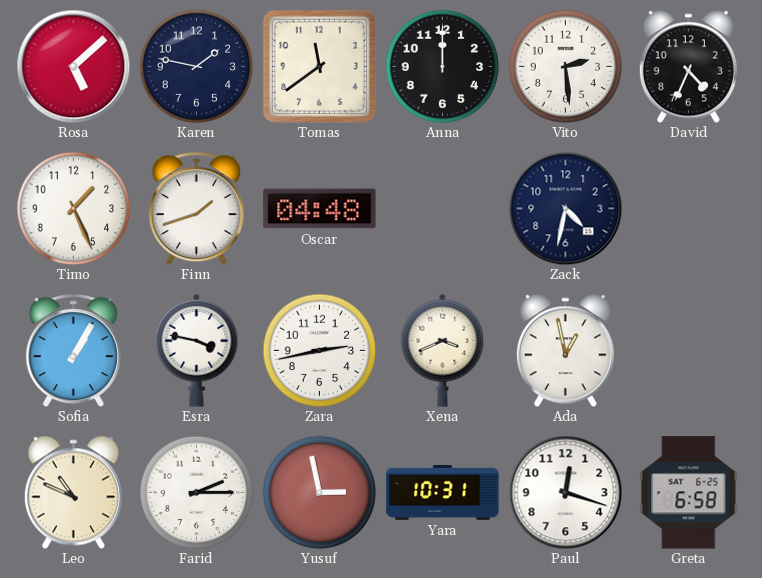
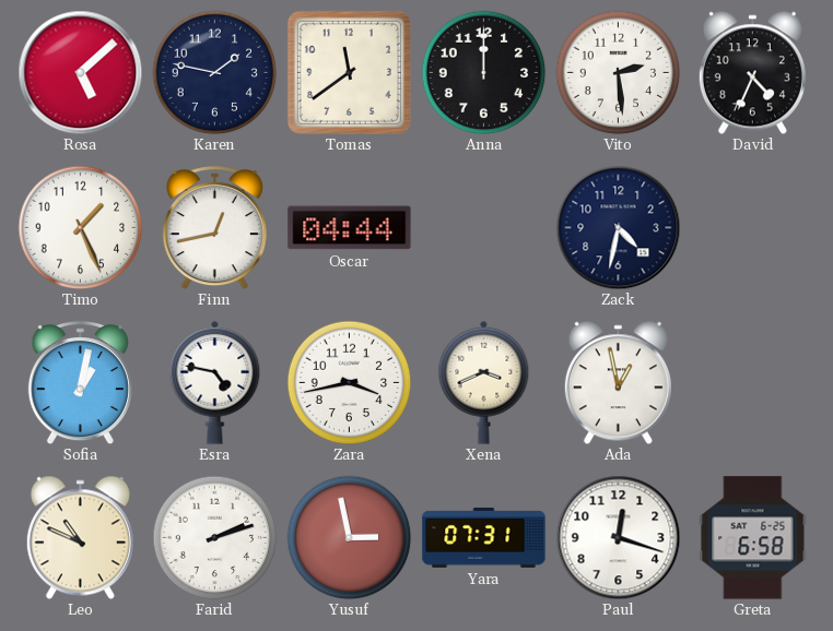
Finn: 1:42 -> 12:43 (214, 228)
Oscar: 04:48 -> 04:44 (350, 228)
Sofia: 1:05 -> 1:02 (80, 383)
Esra: 3:47 -> 4:47 (215, 382)
Zara: 2:43 -> 3:43 (349, 382)
Farid: 2:15 -> 2:12 (214, 537)
Yara: 10:31 -> 07:31 (484, 538)
